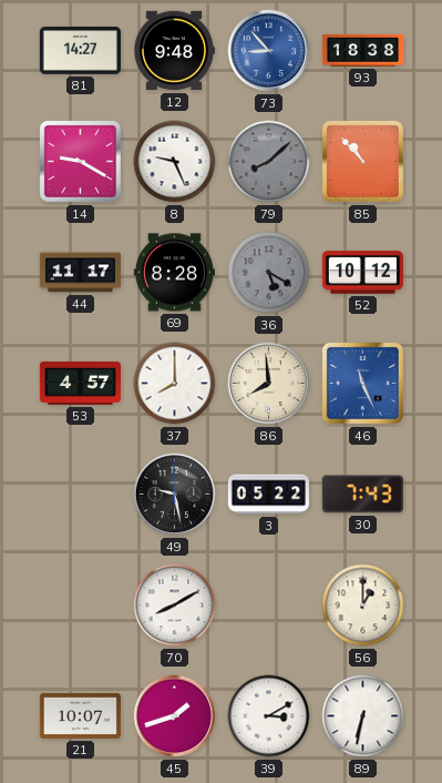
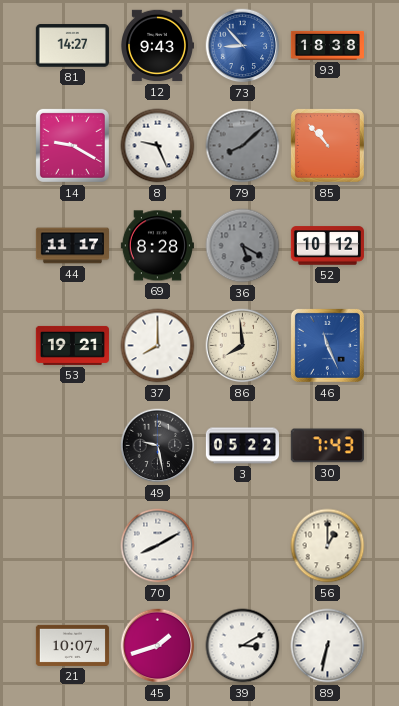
12: 9:48 -> 9:43 (158, 46)
53: 4:57 -> 19:21 (72, 345)
